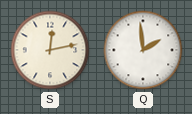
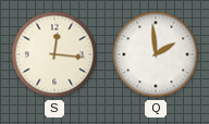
S: 12:13 -> 12:16 (54, 54)
